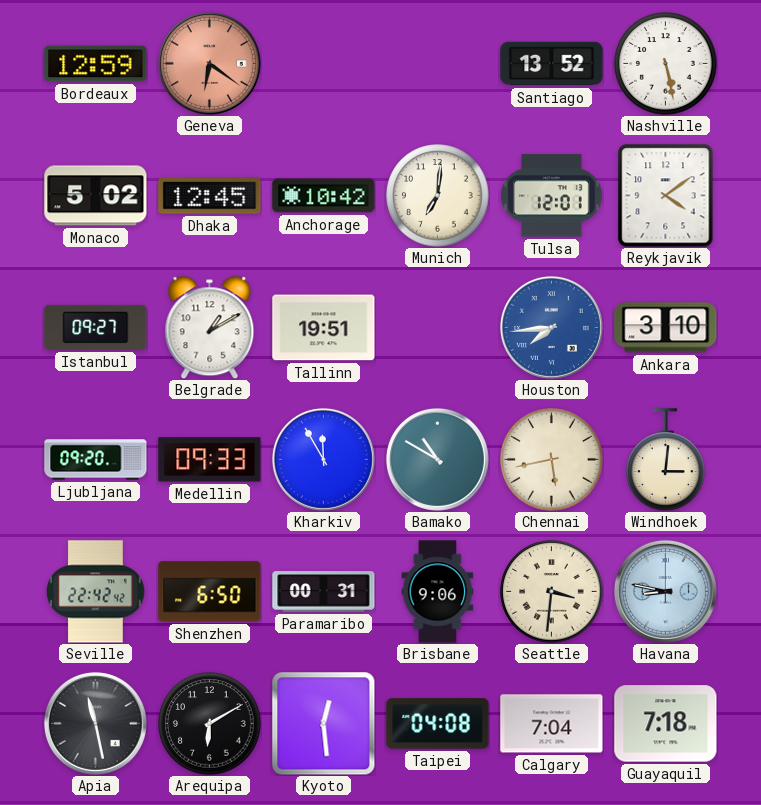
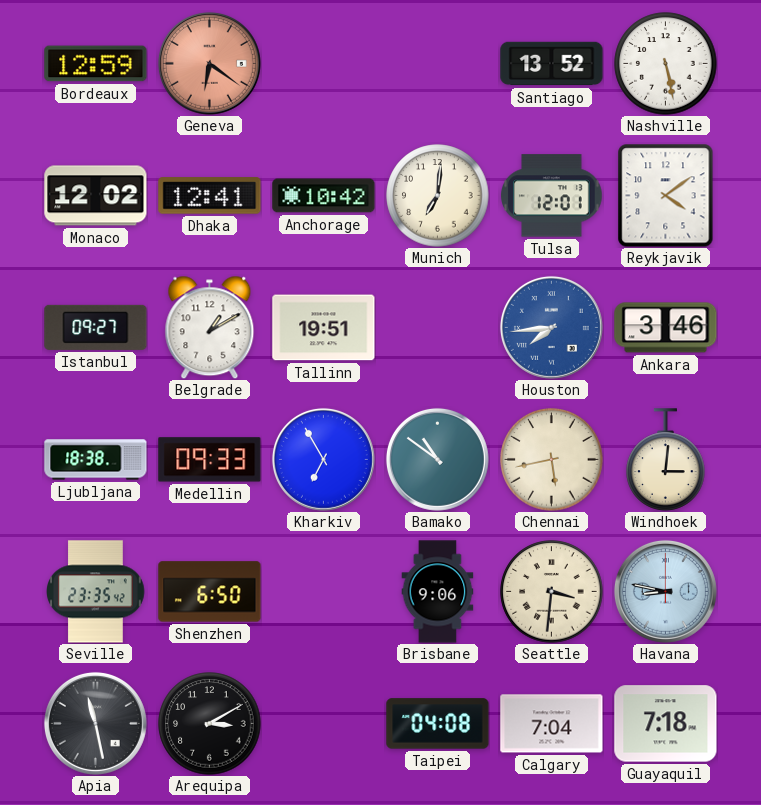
Monaco: 5:02 -> 12:02 (96, 196)
Dhaka: 12:45 -> 12:41 (210, 196)
Ankara: 3:10 -> 3:46 (666, 328)
Ljubljana: 09:20 -> 18:38 (96, 460)
Kharkiv: 11:55 -> 6:55 (323, 459)
Bamako: 10:50 -> 10:51 (437, 459)
Seville: 22:42 -> 23:35 (96, 592)
Paramaribo: 00:31 -> none (324, 592)
Arequipa: 6:10 -> 3:10 (210, 724)
Kyoto: 12:29 -> none (324, 724)
